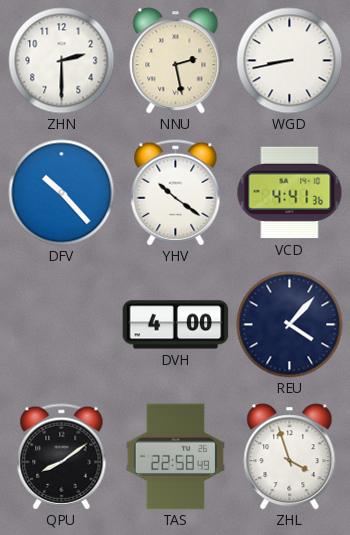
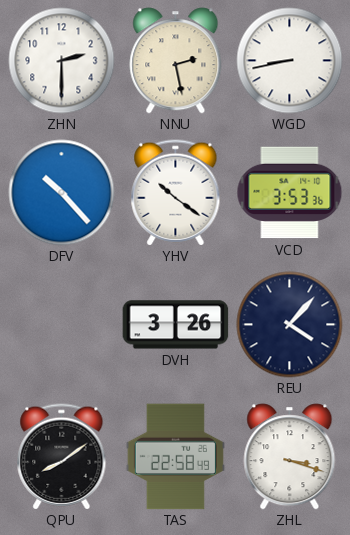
VCD: 4:41 -> 3:53 (290, 193)
DVH: 4:00 -> 3:26 (176, 325)
ZHL: 3:57 -> 3:18 (290, 457)
